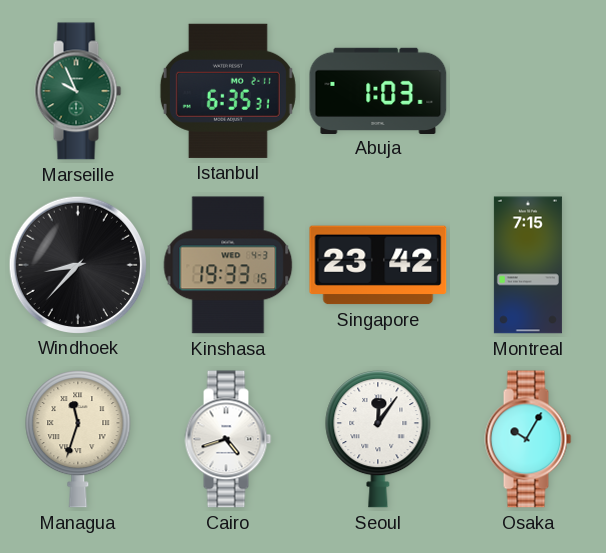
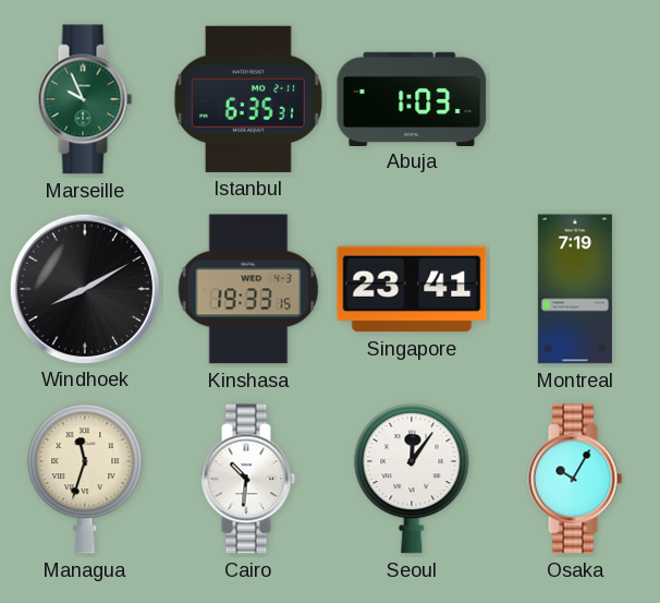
Windhoek: 8:37 -> 8:10 (84, 288)
Singapore: 23:42 -> 23:41 (412, 289)
Montreal: 7:15 -> 7:19 (575, 289)
Cairo: 4:42 -> 10:31 (248, 479)
